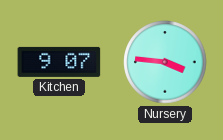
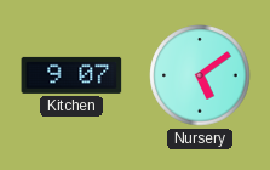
Nursery: 3:46 -> 5:09 (200, 75)
